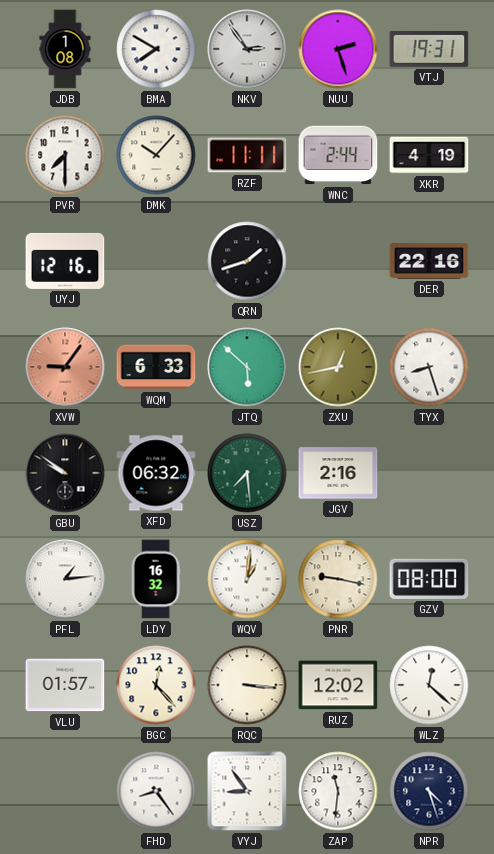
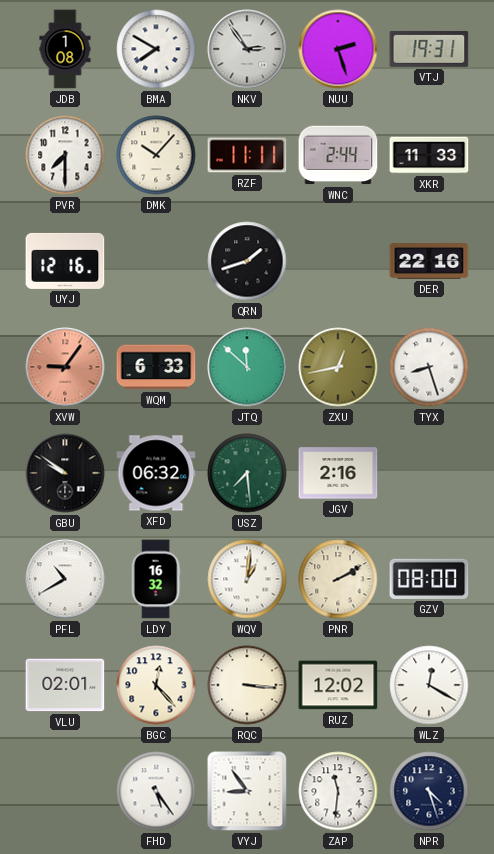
XKR: 4:19 -> 11:33 (429, 155)
JTQ: 5:52 -> 11:52 (247, 367)
PFL: 1:14 -> 10:40 (65, 579)
PNR: 9:17 -> 2:10 (338, 579)
VLU: 01:57 -> 02:01 (65, 685)
WLZ: 12:22 -> 12:20 (429, 685)
FHD: 8:24 -> 5:24 (156, 791)
